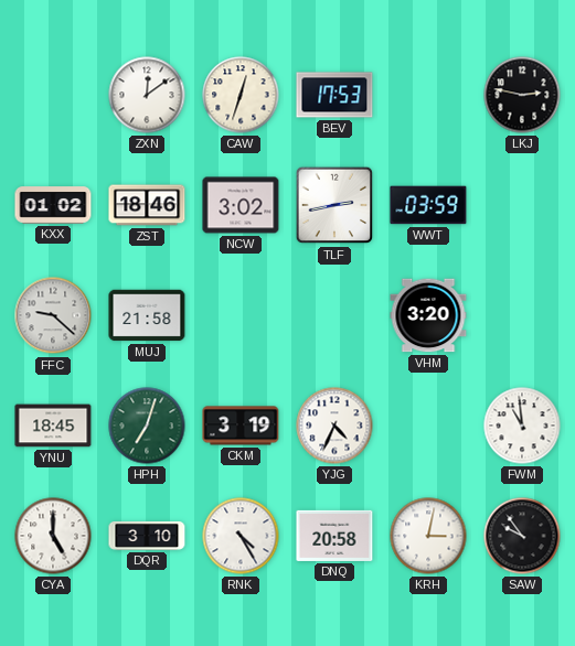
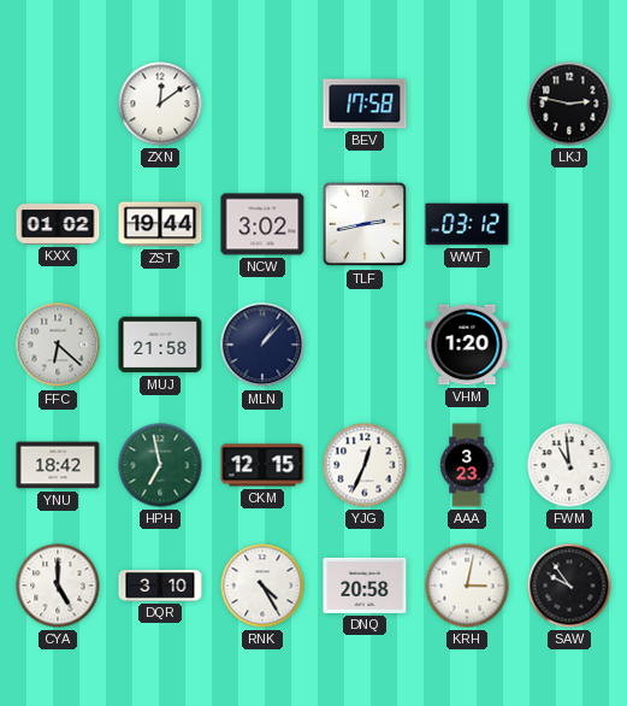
CAW: 12:33 -> none (241, 95)
BEV: 17:53 -> 17:58 (365, 104)
ZST: 18:46 -> 19:44 (160, 224)
WWT: 03:59 -> 03:12 (467, 224)
FFC: 9:22 -> 6:22 (58, 345)
MLN: none -> 1:07 (262, 345)
VHM: 3:20 -> 1:20 (467, 345)
YNU: 18:45 -> 18:42 (58, 465)
HPH: 7:03 -> 6:58 (160, 465)
CKM: 3:19 -> 12:15 (262, 465)
YJG: 4:34 -> 12:34 (365, 465)
AAA: none -> 3:23 (467, 465)
